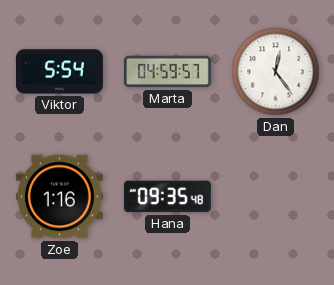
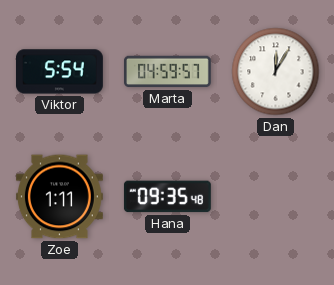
Dan: 12:24 -> 12:05 (276, 72)
Zoe: 1:16 -> 1:11 (59, 197)
